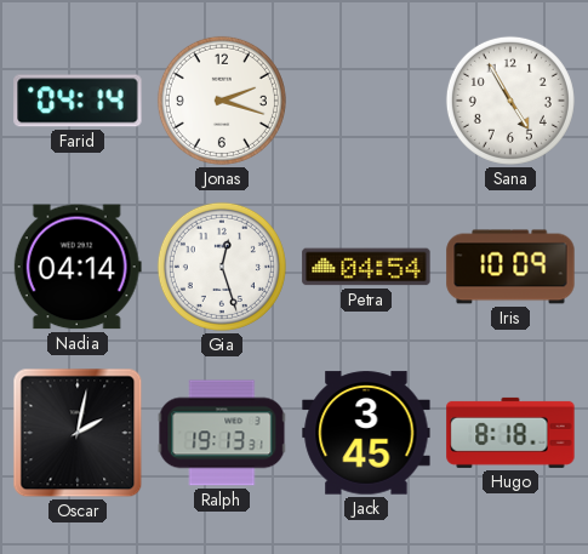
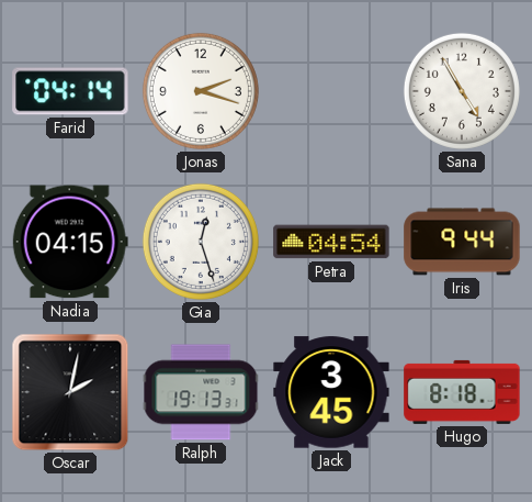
Nadia: 04:14 -> 04:15 (70, 242)
Iris: 10:09 -> 9:44 (462, 242)
